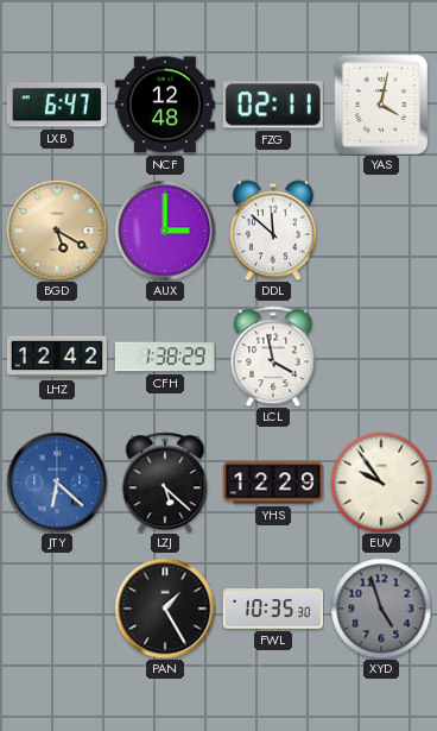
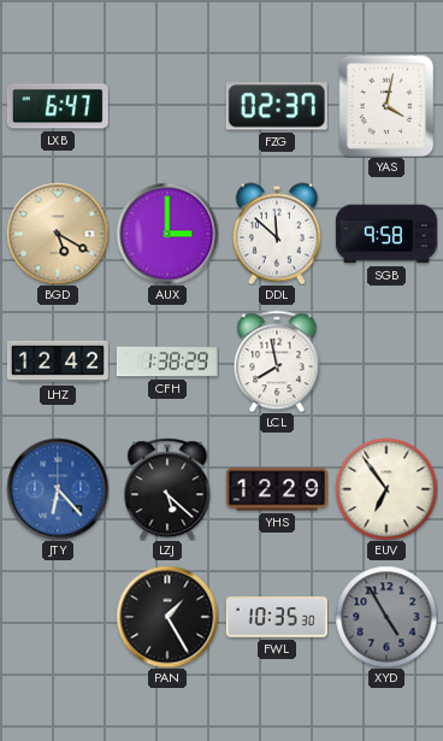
NCF: 12:48 -> none (165, 105)
FZG: 02:11 -> 02:37 (277, 106)
SGB: none -> 9:58 (386, 234)
LCL: 3:58 -> 7:58 (277, 361)
JTY: 6:22 -> 6:23 (58, 489)
EUV: 9:54 -> 6:54 (386, 489)
XYD: 4:57 -> 4:55 (386, 617)
